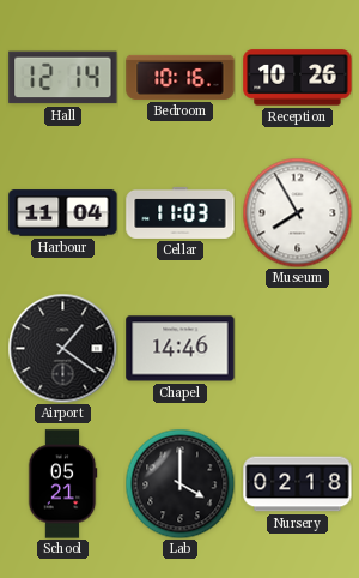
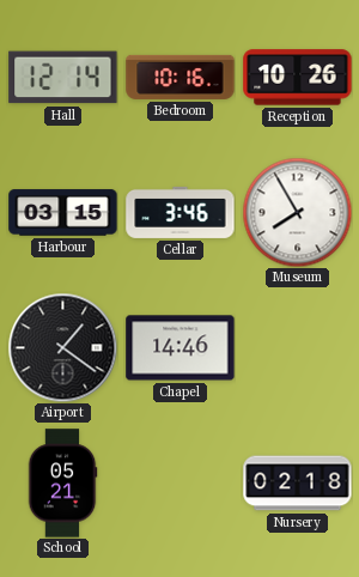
Harbour: 11:04 -> 03:15 (63, 213)
Cellar: 11:03 -> 3:46 (181, 212)
Lab: 4:00 -> none (180, 483)
